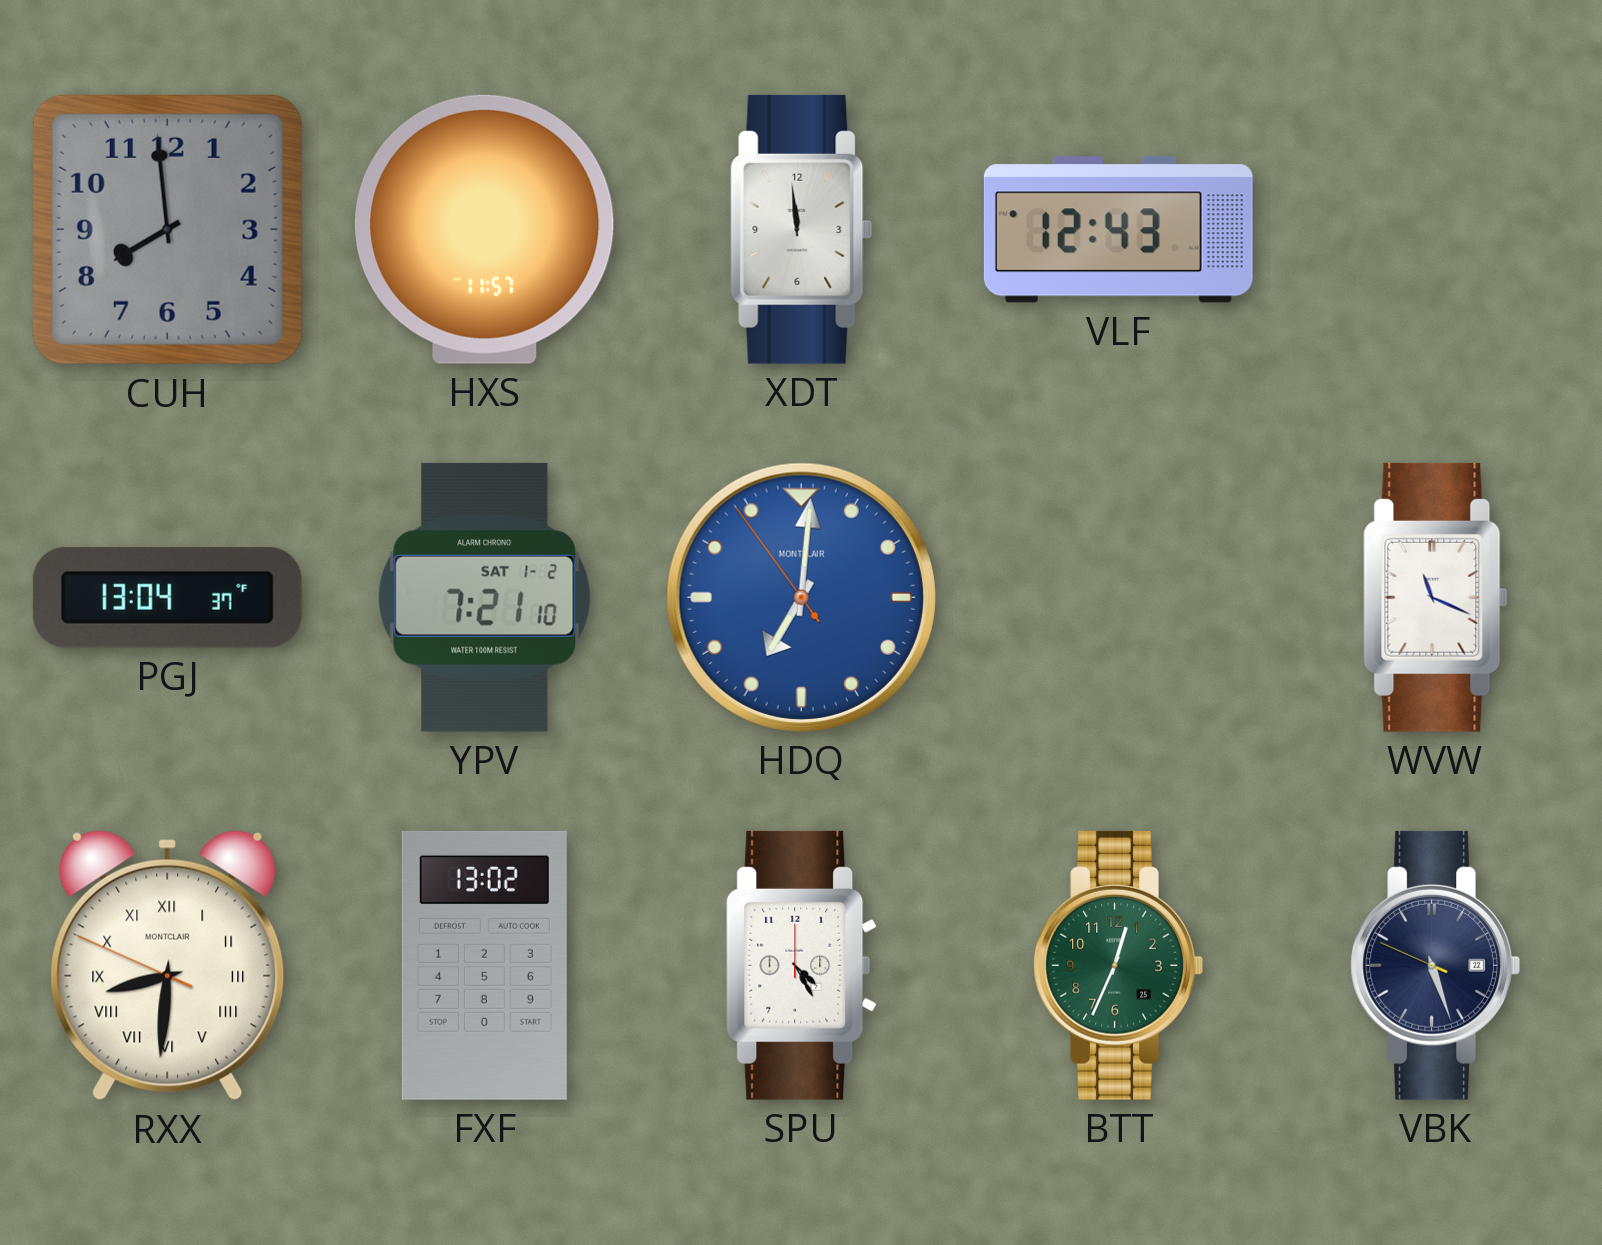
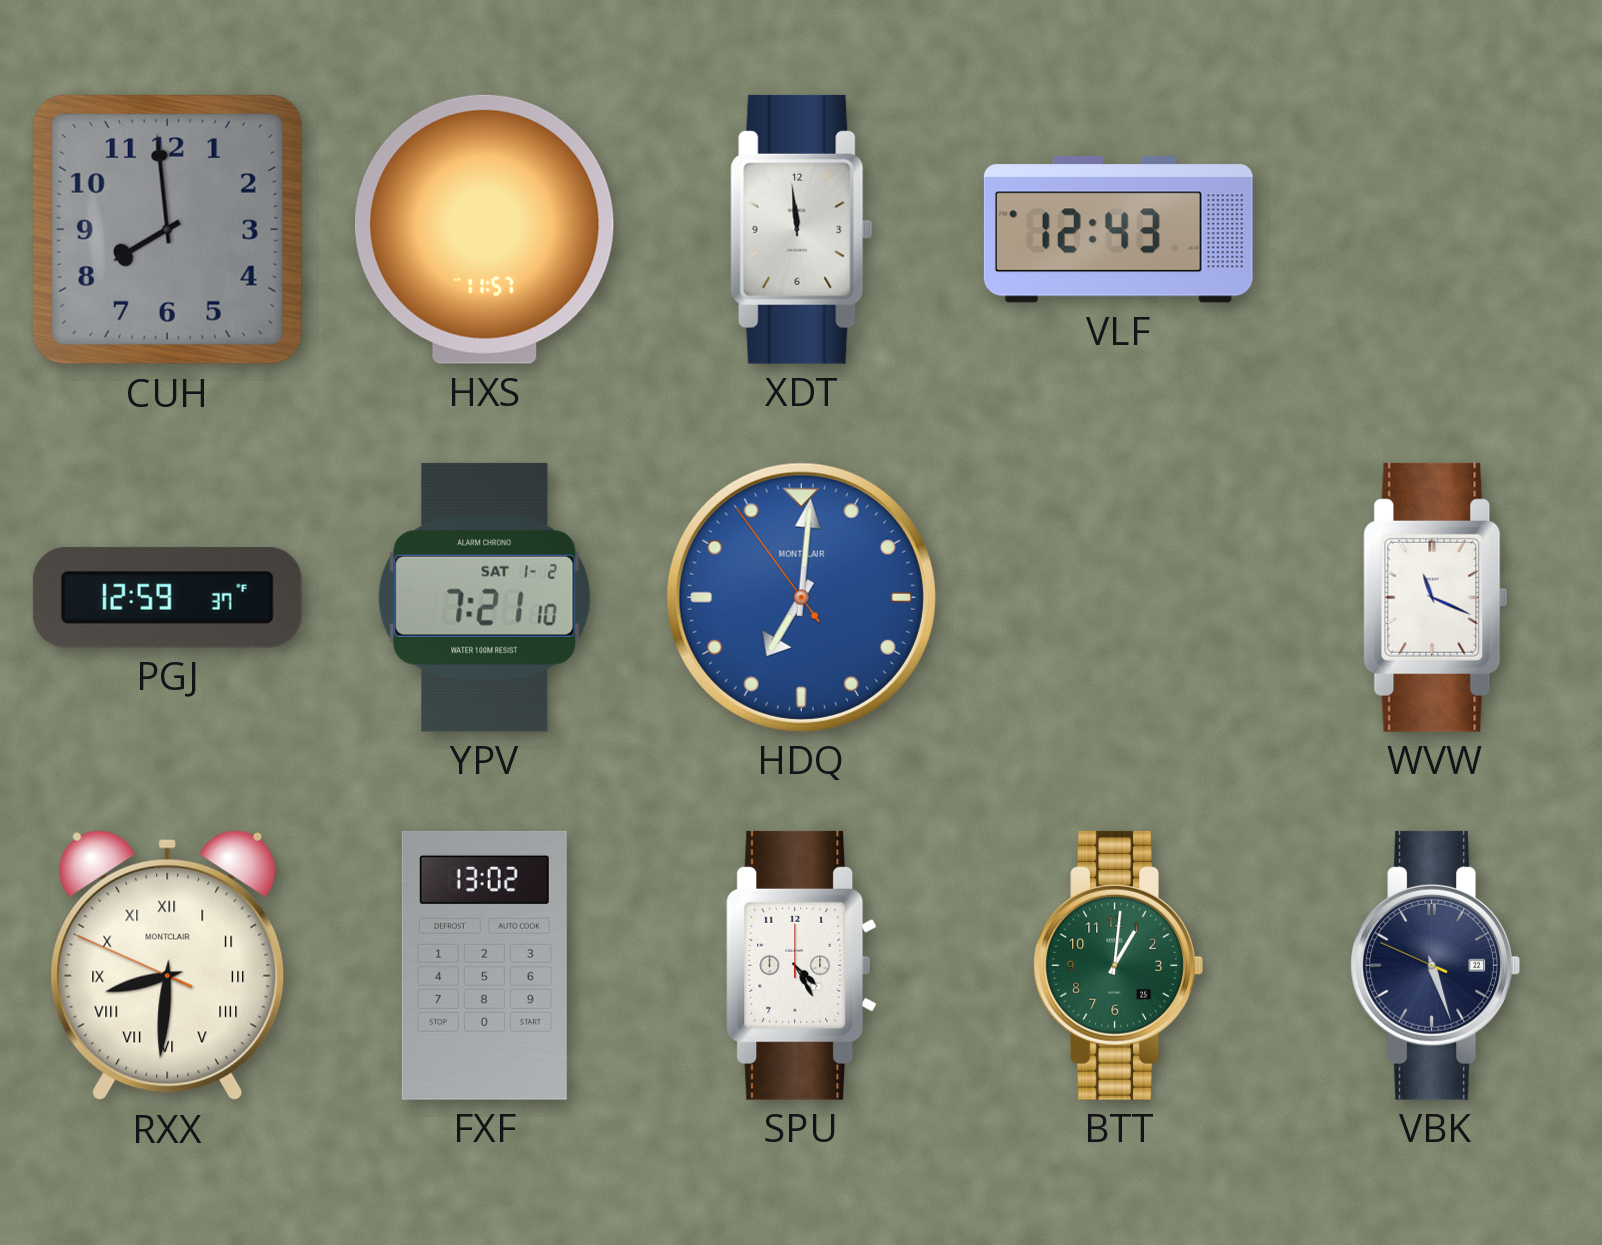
PGJ: 13:04 -> 12:59 (167, 597)
BTT: 12:34 -> 1:01 (1118, 965)
